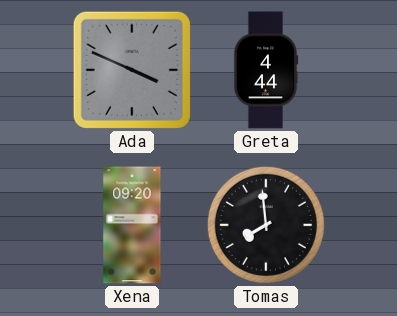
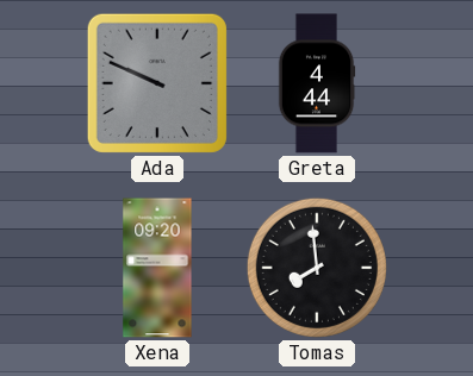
Ada: 3:49 -> 9:49 (157, 83)
